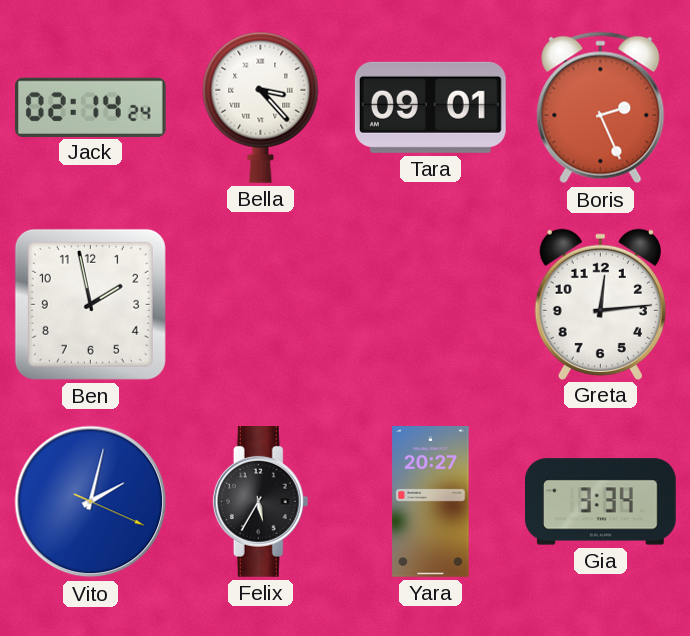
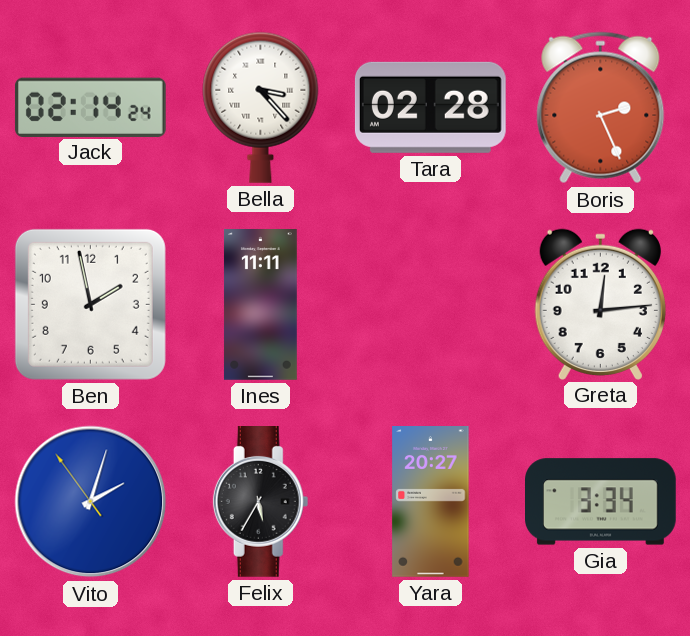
Tara: 09:01 -> 02:28 (430, 107)
Ines: none -> 11:11 (260, 305)
Vito: 2:02:19 -> 2:02:54 (91, 502)
